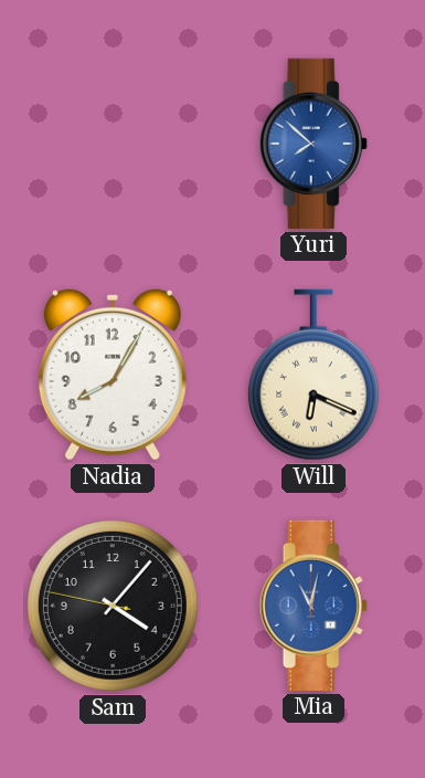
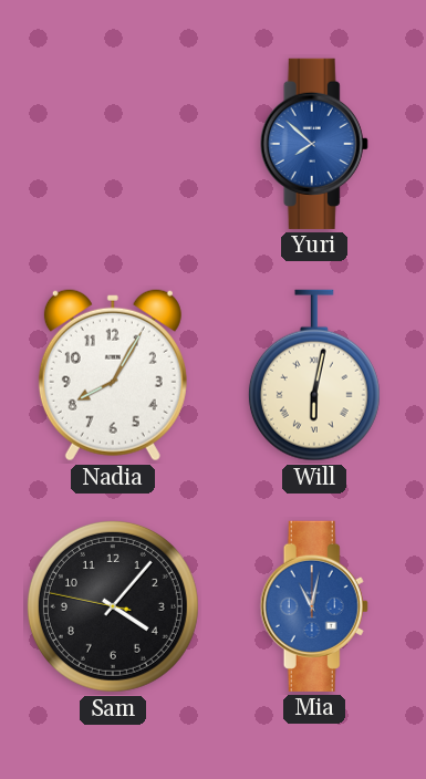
Will: 6:19 -> 6:02 (314, 375)
